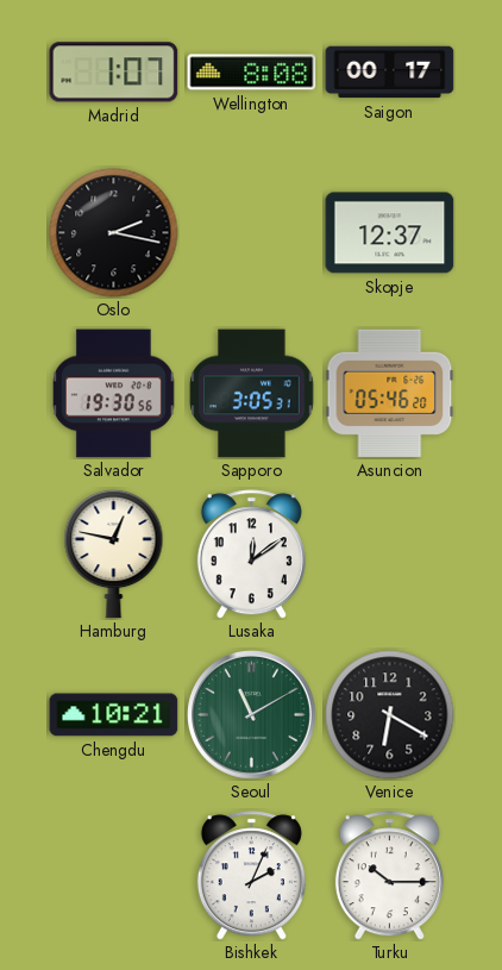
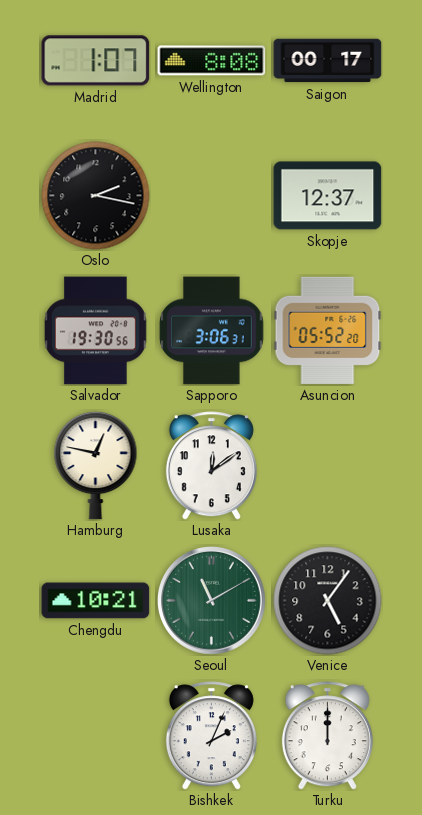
Sapporo: 3:05 -> 3:06 (212, 331)
Asuncion: 05:46 -> 05:52 (328, 330)
Venice: 6:20 -> 5:06 (328, 601)
Turku: 10:15 -> 12:00 (327, 736)
